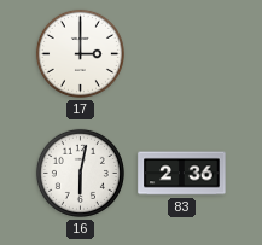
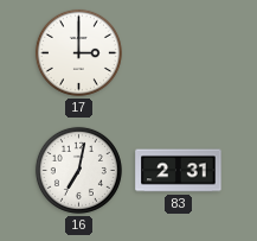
16: 6:02 -> 7:02 (78, 170)
83: 2:36 -> 2:31 (179, 171)
